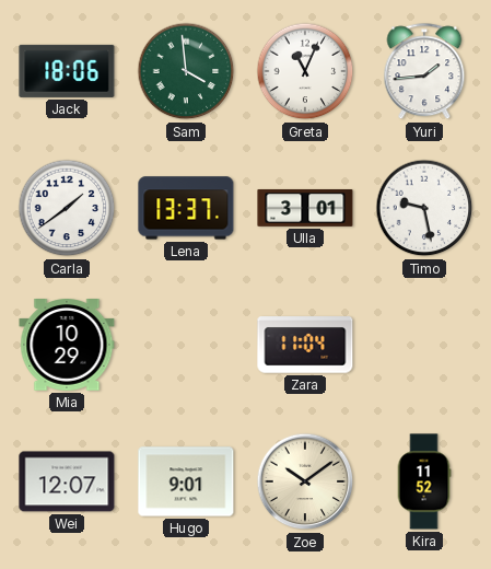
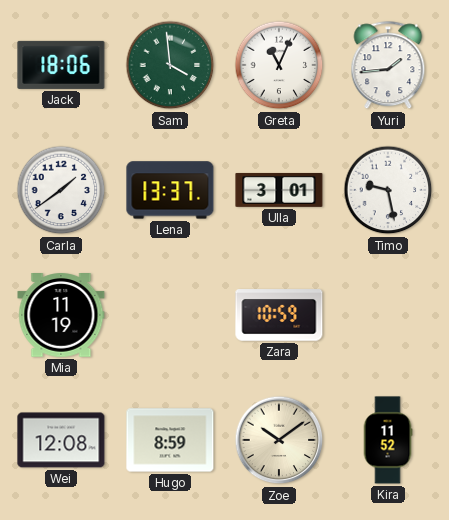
Mia: 10:29 -> 11:19 (61, 316)
Zara: 11:04 -> 10:59 (279, 315)
Wei: 12:07 -> 12:08 (61, 440)
Hugo: 9:01 -> 8:59 (170, 440)
